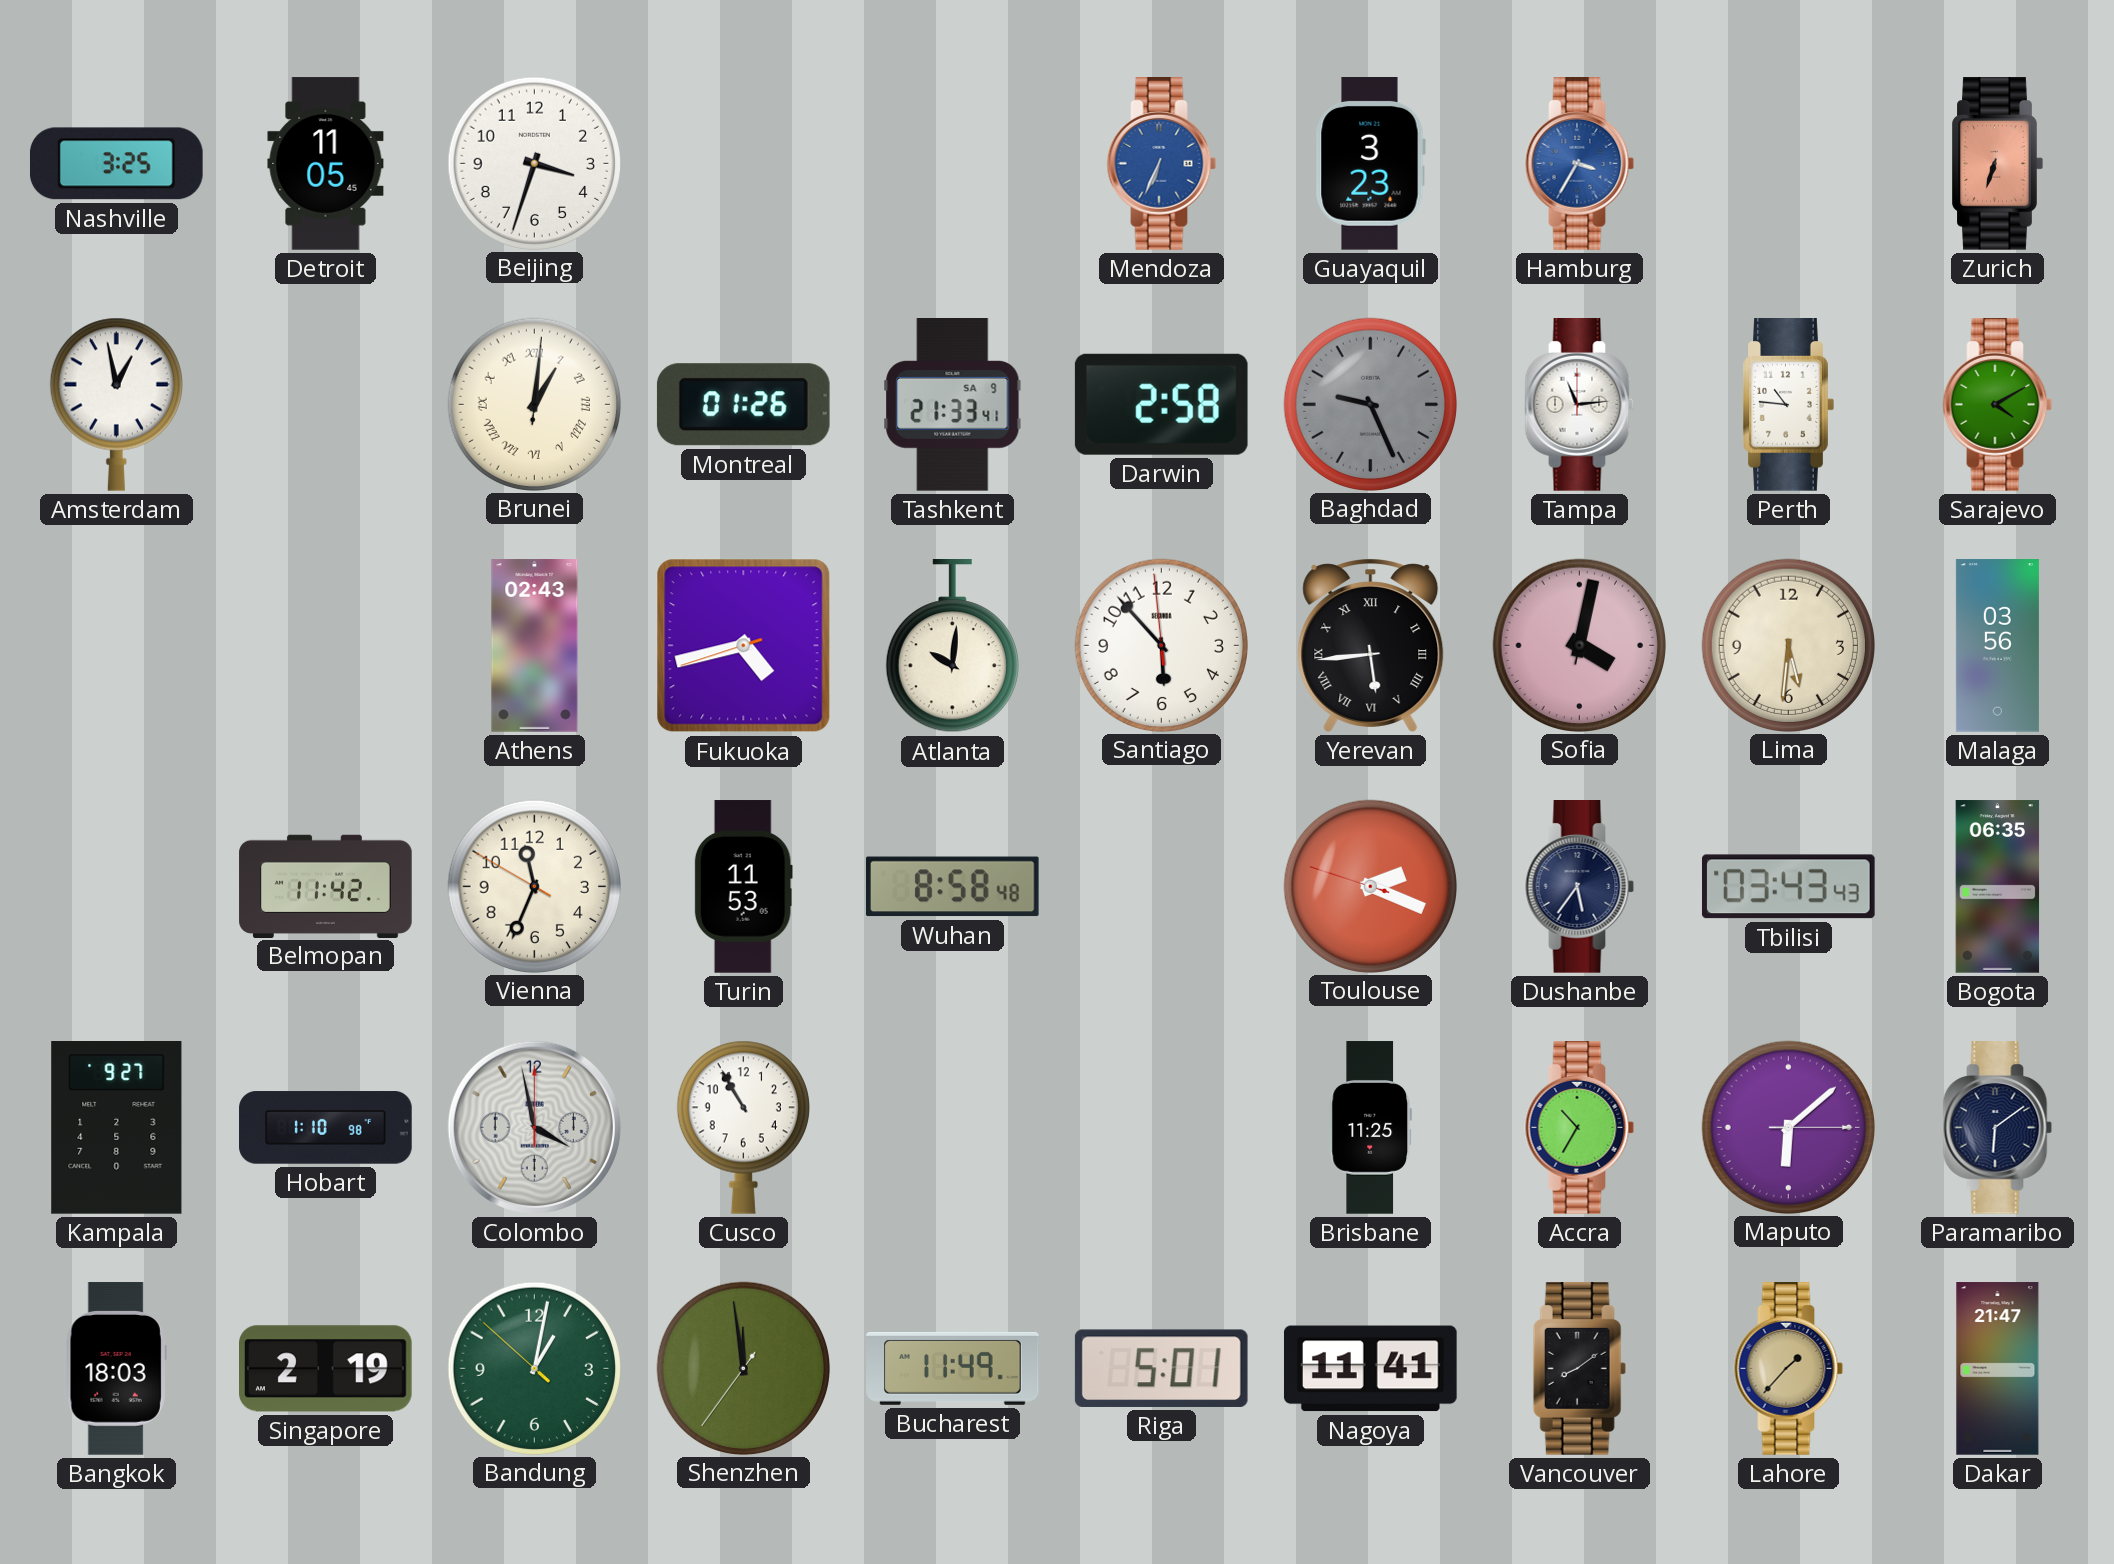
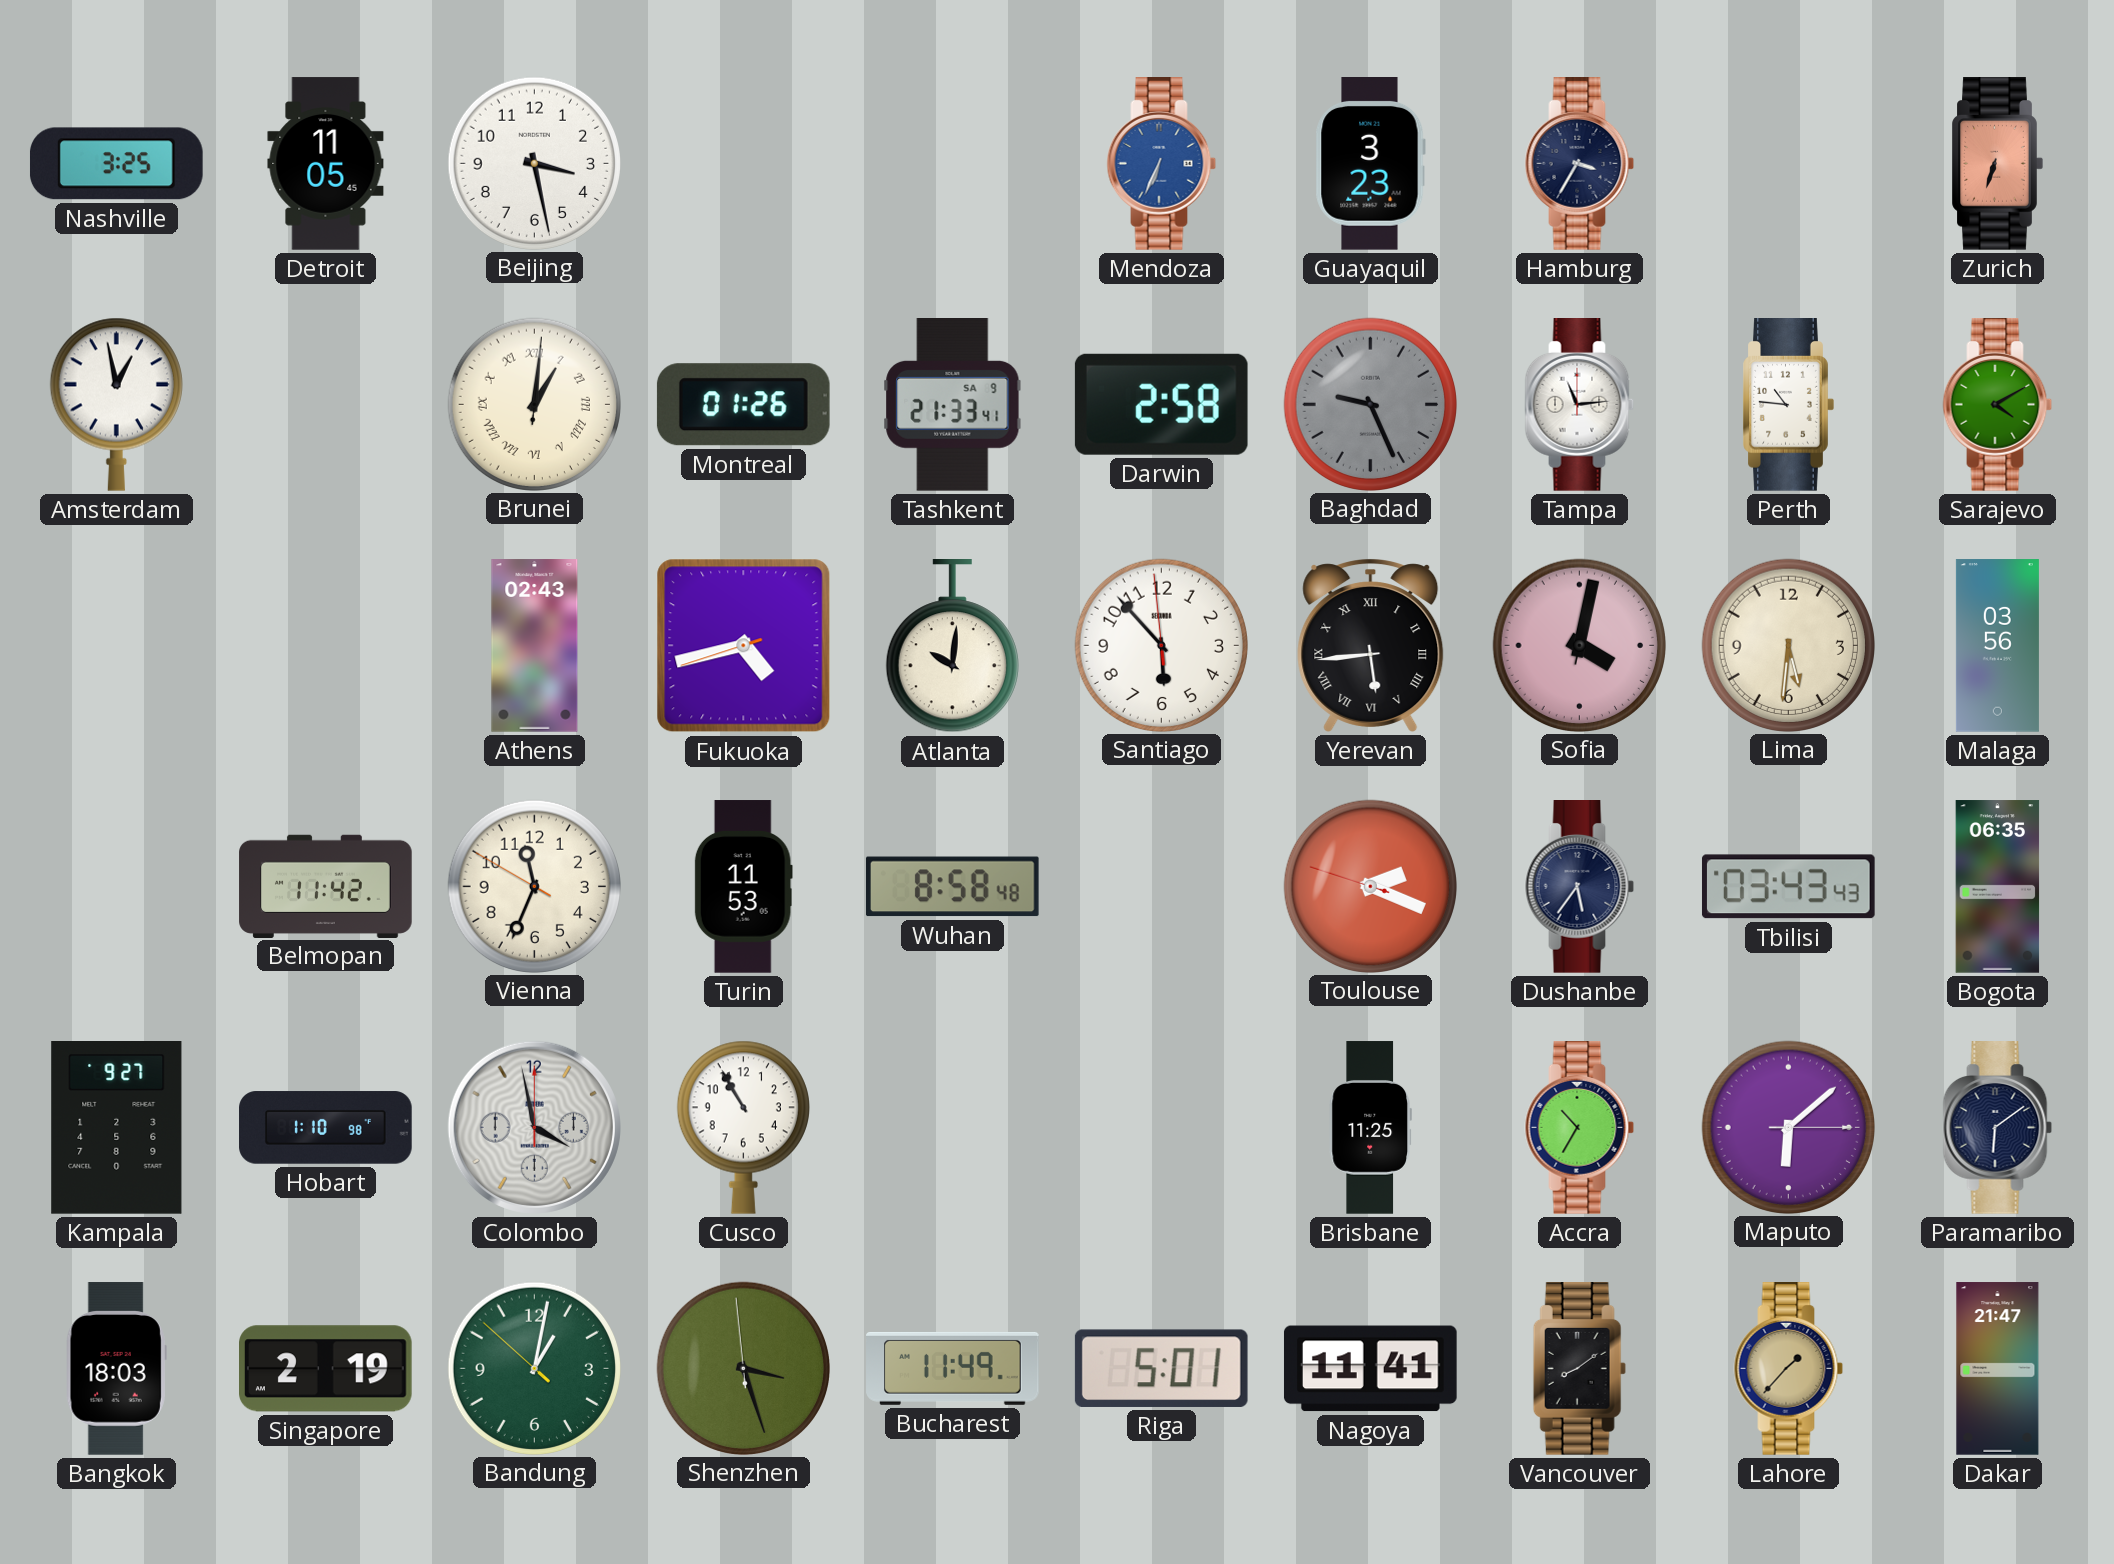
Beijing: 3:33 -> 3:28 (534, 163)
Hamburg dial: blue -> navy (1580, 164)
Shenzhen: 11:58 -> 3:26 (743, 1368)
